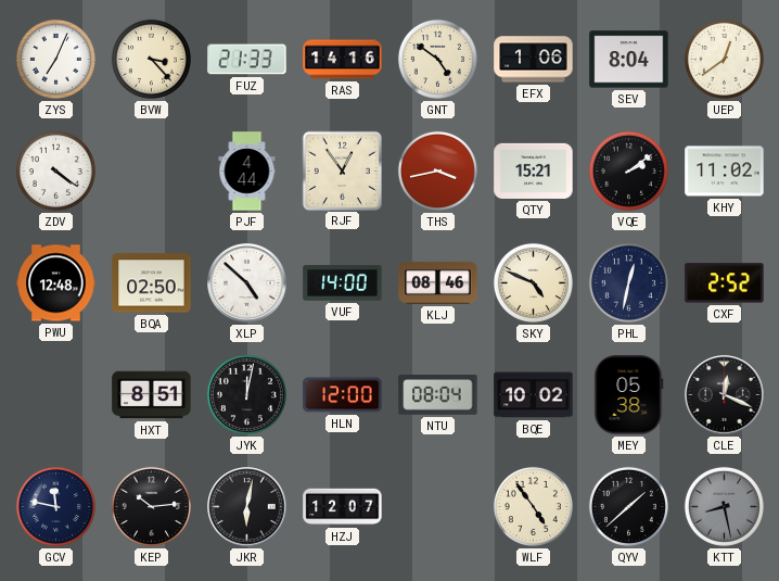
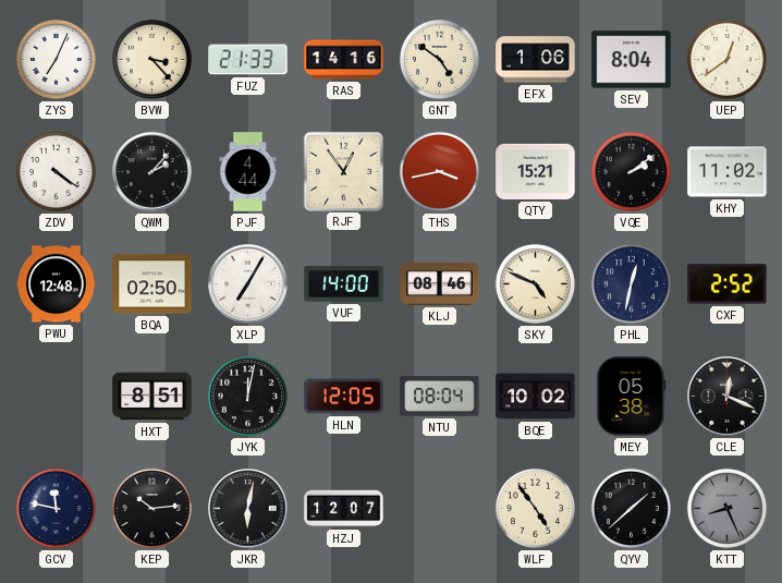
QWM: none -> 2:07 (152, 172)
XLP: 4:52 -> 7:05 (248, 284)
HLN: 12:00 -> 12:05 (344, 397)
KTT: 8:28 -> 8:26 (726, 508)
